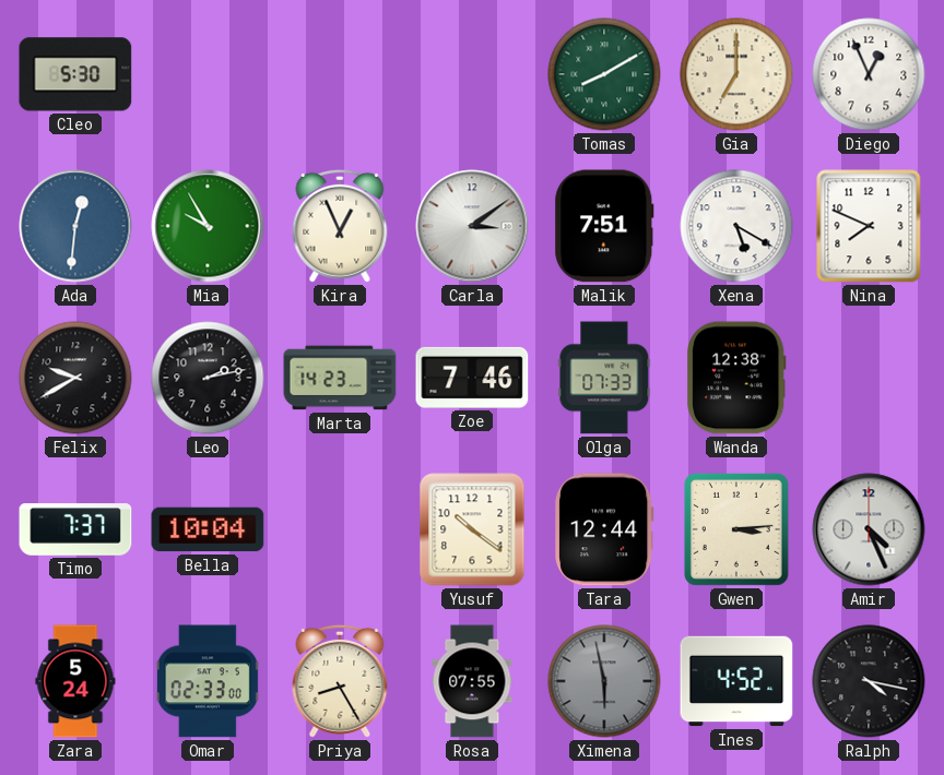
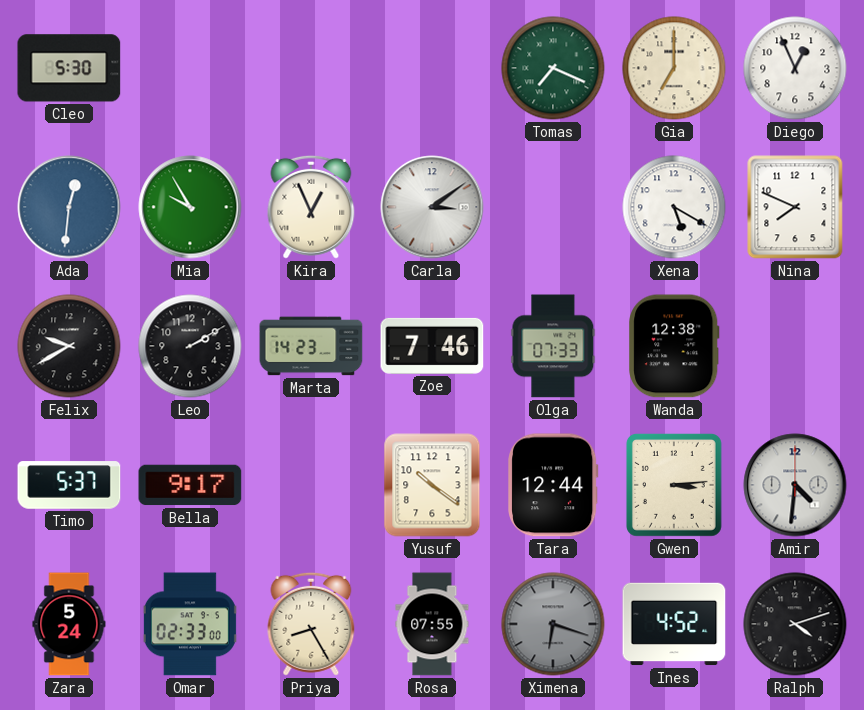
Tomas: 8:10 -> 7:19 (553, 68)
Malik: 7:51 -> none (604, 226)
Leo: 2:13 -> 2:10 (190, 346)
Timo: 7:37 -> 5:37 (69, 485)
Bella: 10:04 -> 9:17 (190, 485)
Amir: 4:26 -> 4:31 (795, 485)
Ximena: 5:58 -> 6:18 (553, 624)
Ralph: 4:17 -> 4:12 (795, 624)
